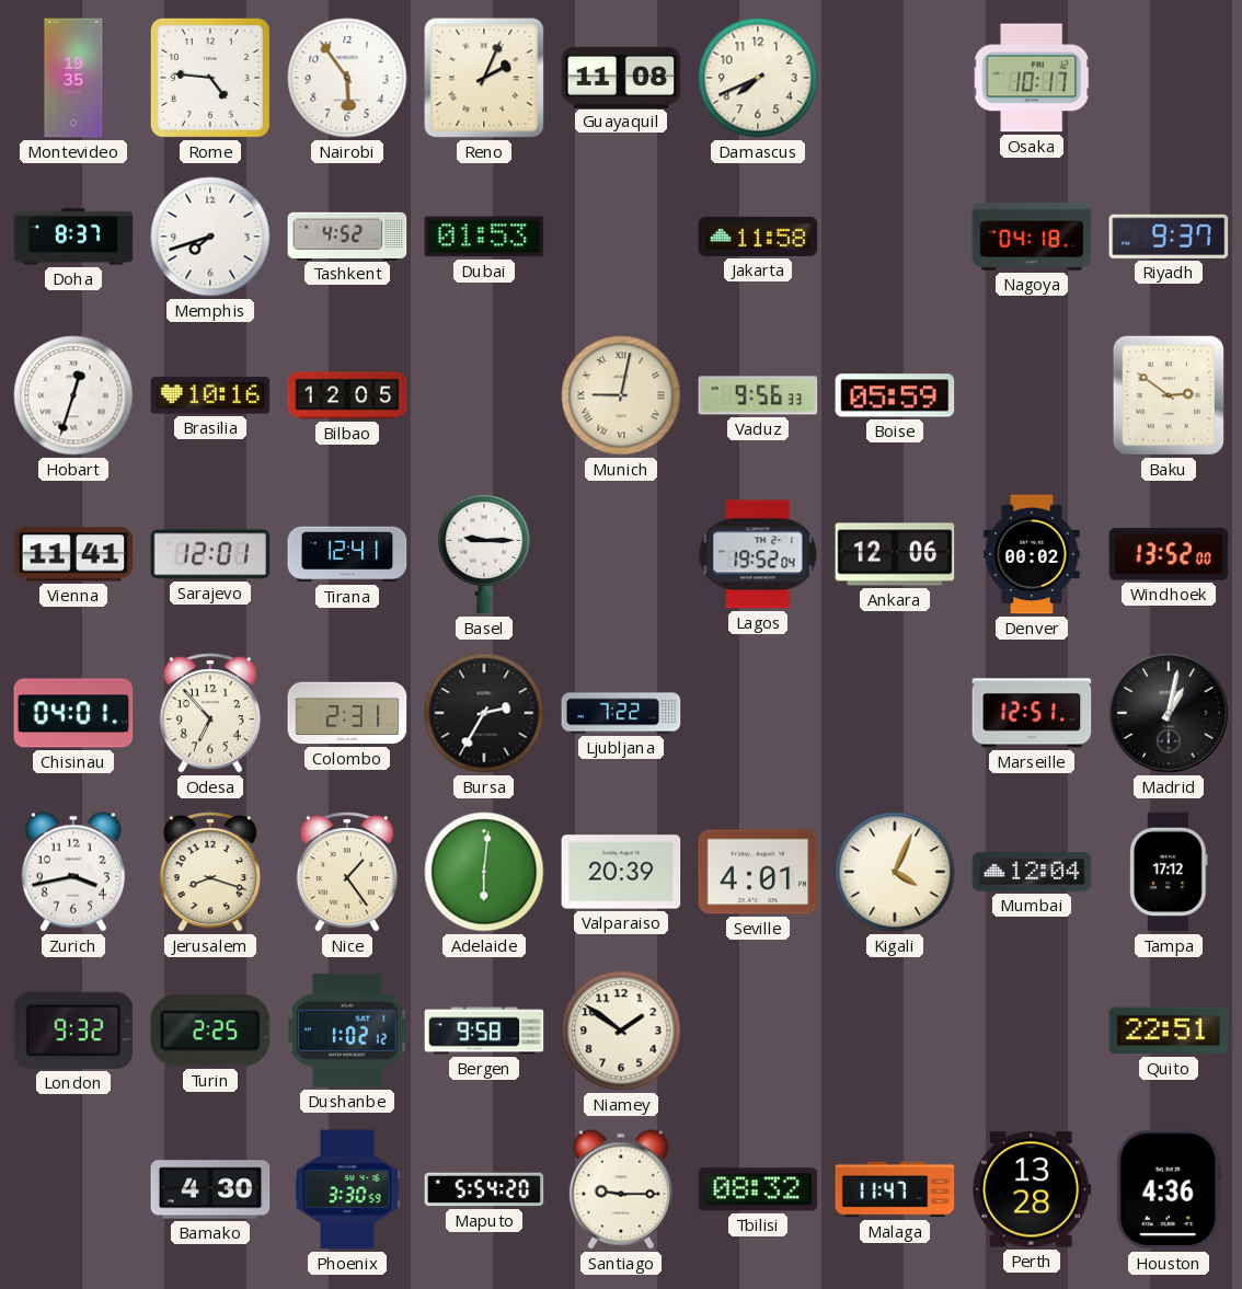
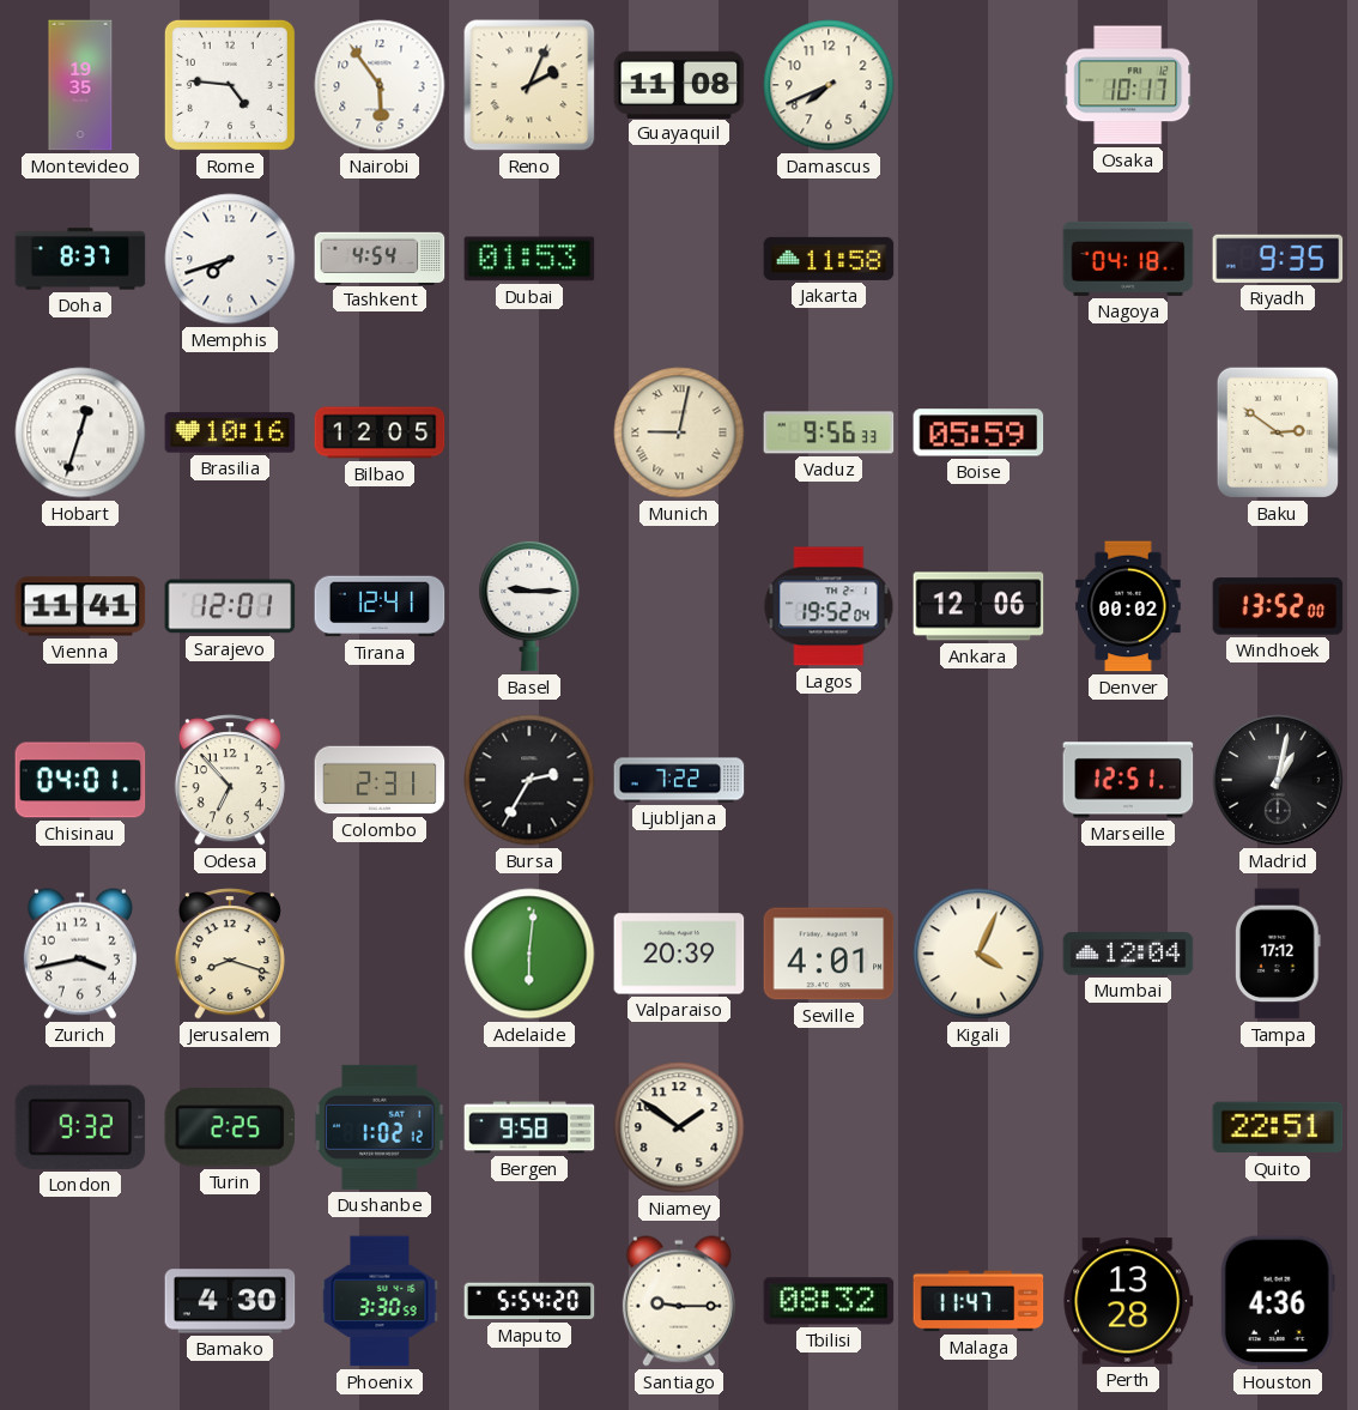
Tashkent: 4:52 -> 4:54 (380, 258)
Riyadh: 9:37 -> 9:35 (1278, 259)
Nice: 1:24 -> none (347, 872)
